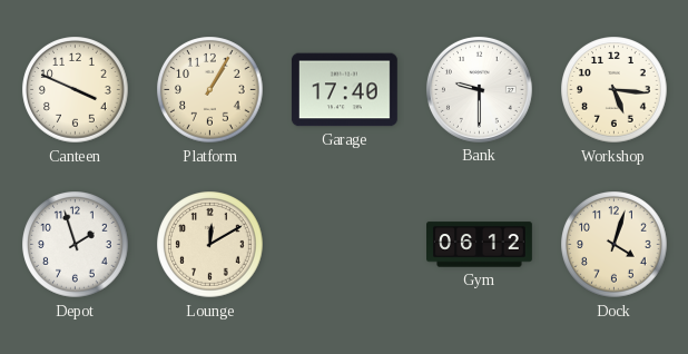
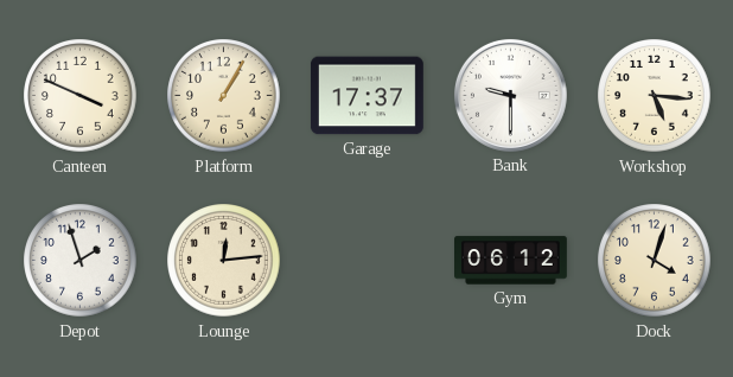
Garage: 17:40 -> 17:37 (366, 96)
Lounge: 12:10 -> 12:14 (224, 261)
